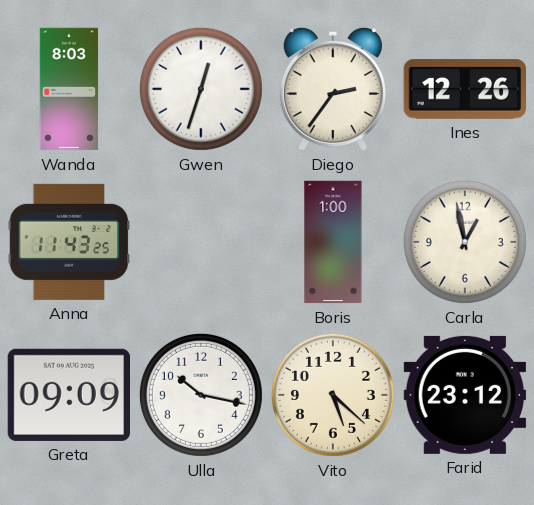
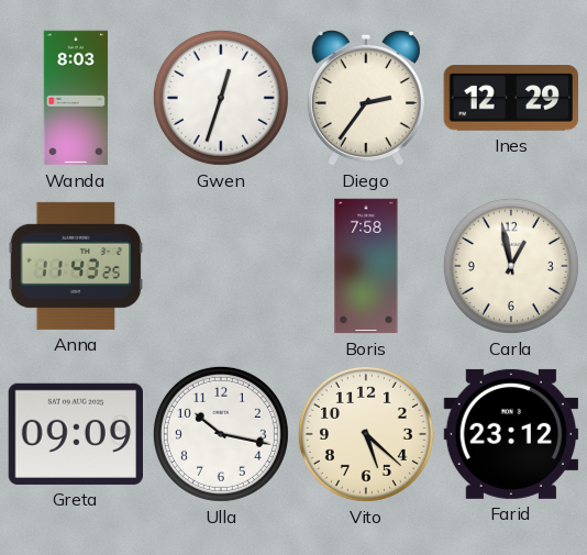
Ines: 12:26 -> 12:29 (510, 98)
Boris: 1:00 -> 7:58 (366, 266)
